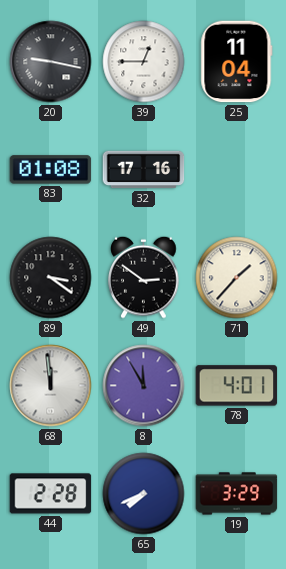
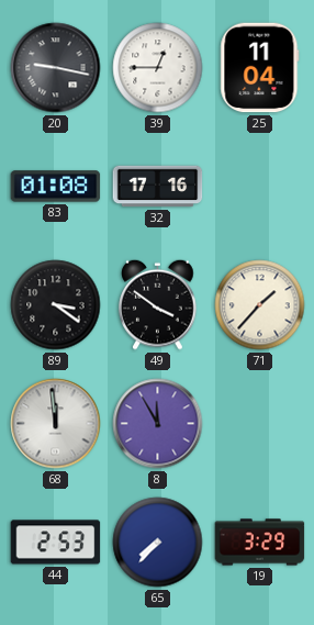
49: 2:51 -> 3:51 (158, 304)
78: 4:01 -> none (237, 386)
44: 2:28 -> 2:53 (56, 543)
65: 7:41 -> 7:37 (158, 543)
